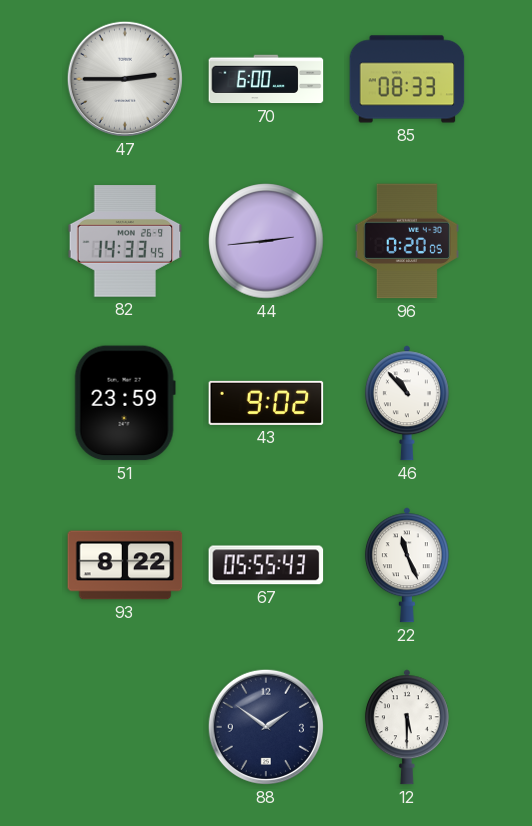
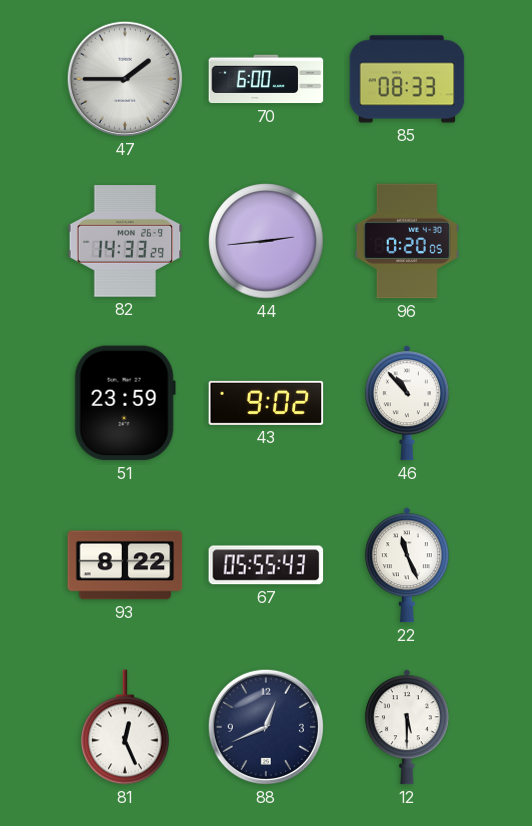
47: 2:45 -> 1:45 (125, 79)
82: 14:33:45 -> 14:33:29 (125, 241)
81: none -> 12:26 (125, 727)
88: 1:51 -> 12:41 (266, 727)
